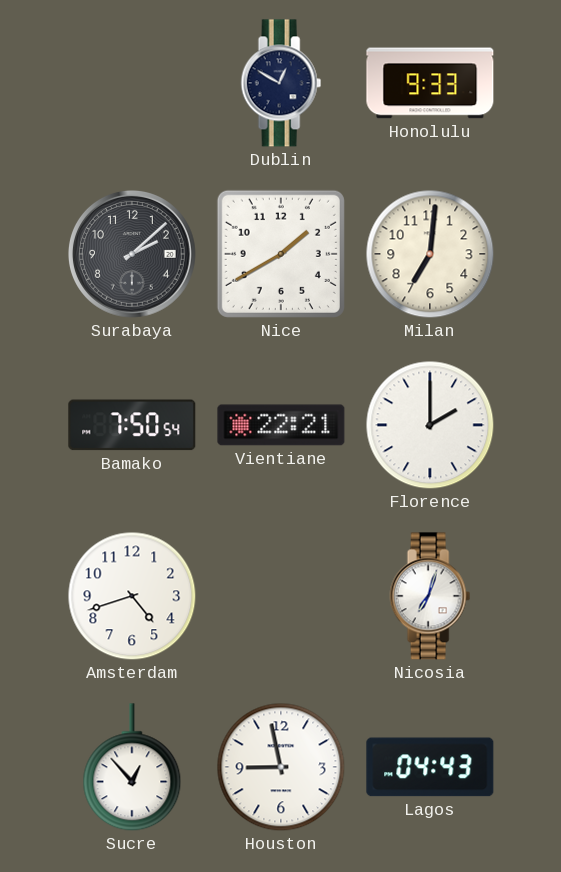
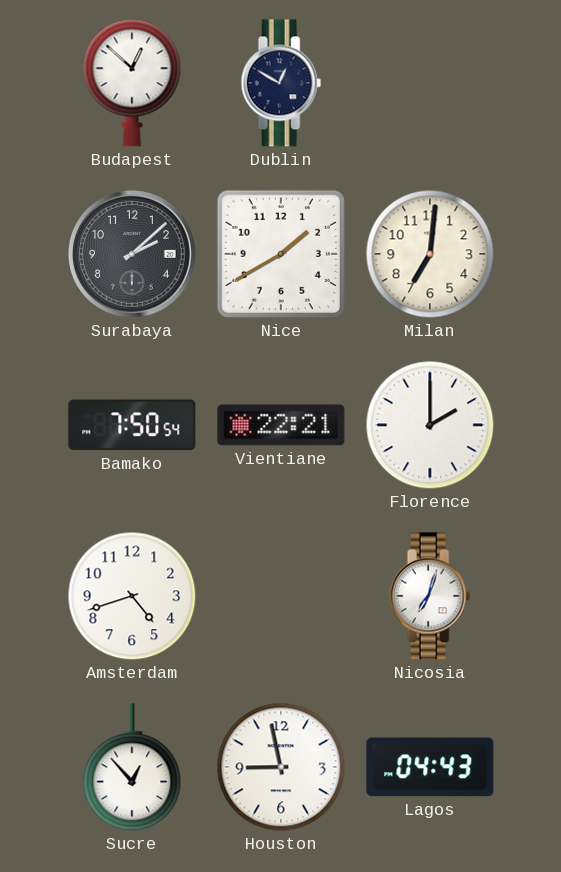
Budapest: none -> 12:52 (132, 83)
Honolulu: 9:33 -> none (430, 83)
